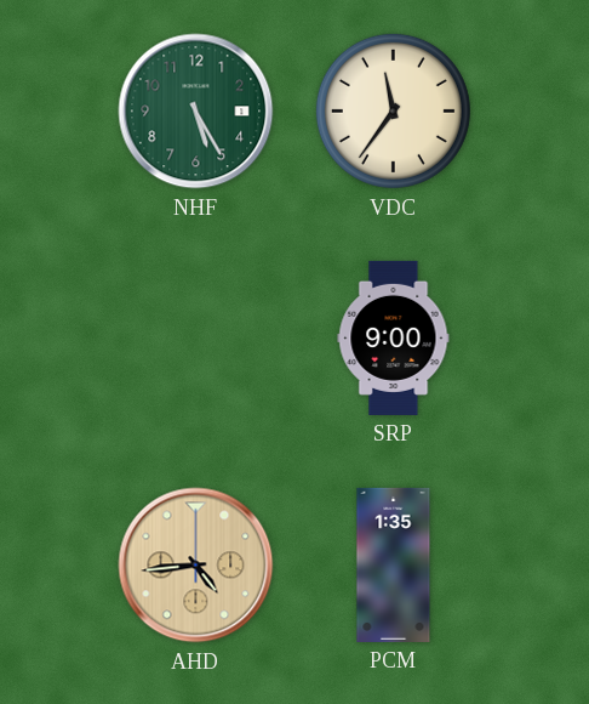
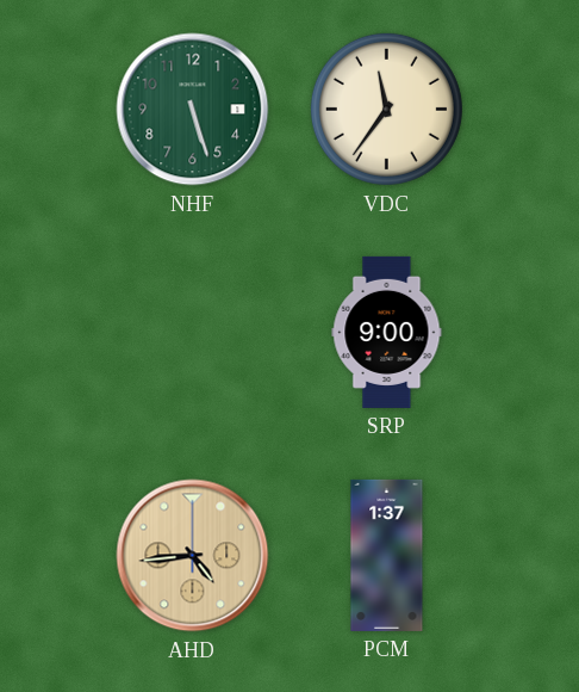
NHF: 5:25 -> 5:27 (193, 110)
PCM: 1:35 -> 1:37 (387, 555)
